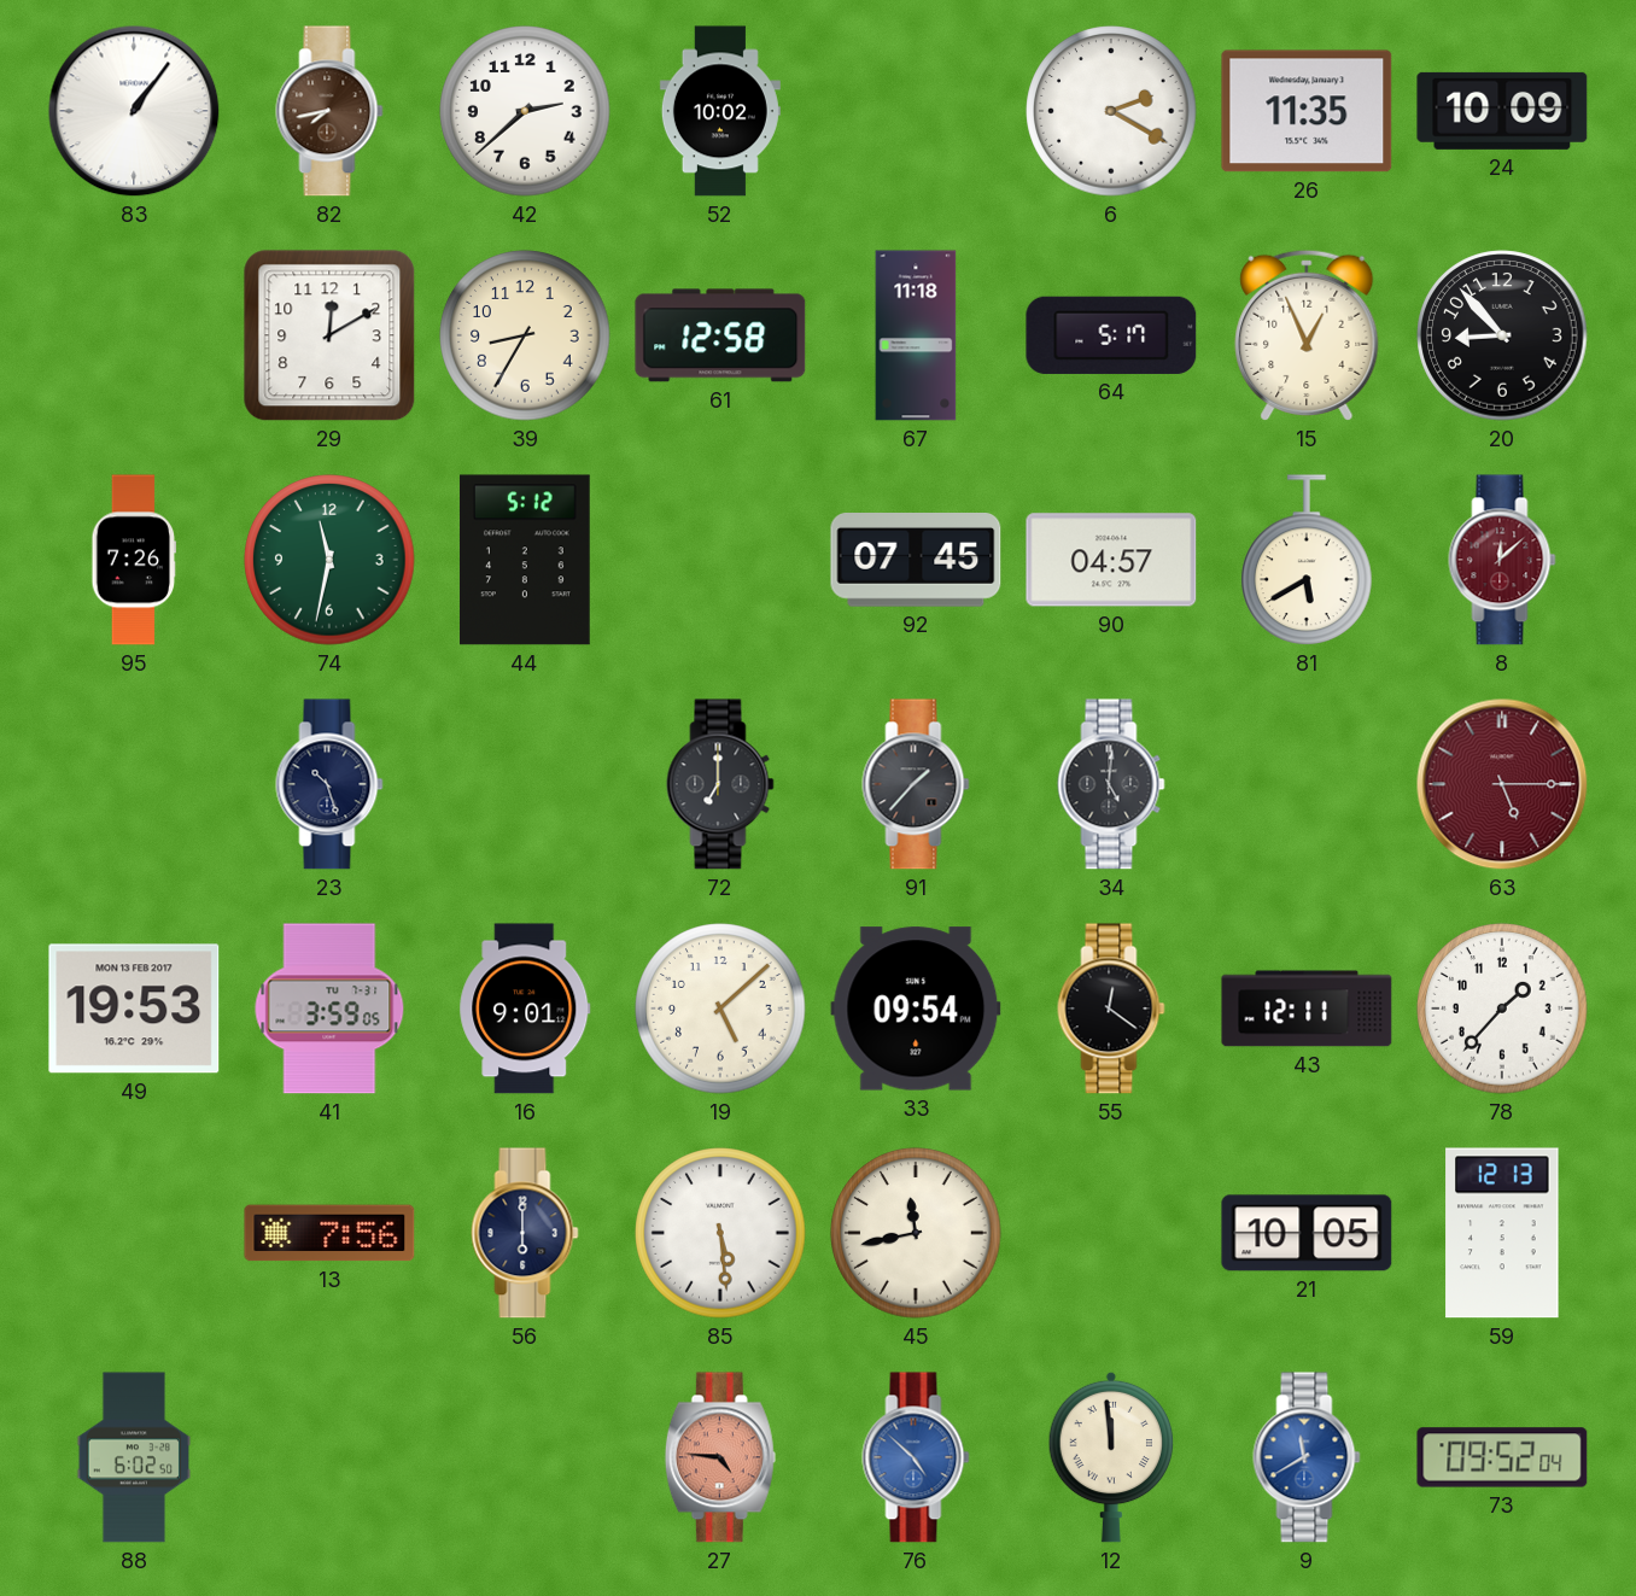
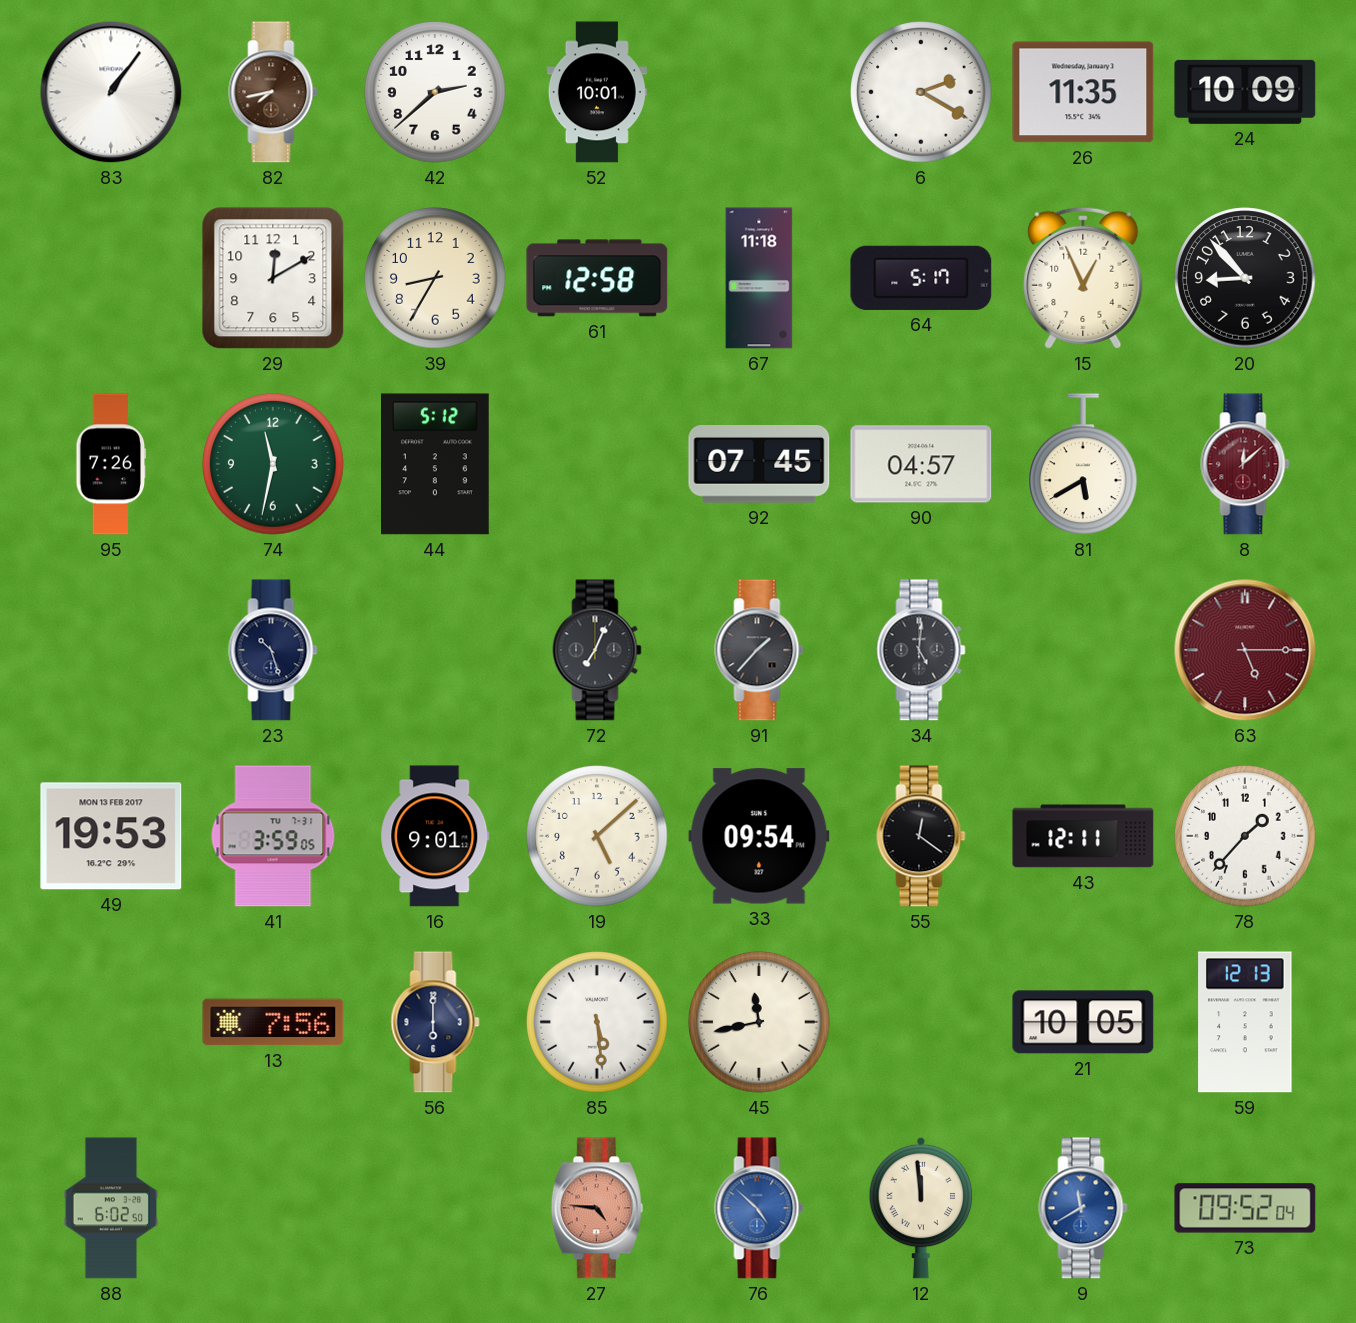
52: 10:02 -> 10:01 (597, 92)
72: 7:00 -> 7:04 (597, 650)
